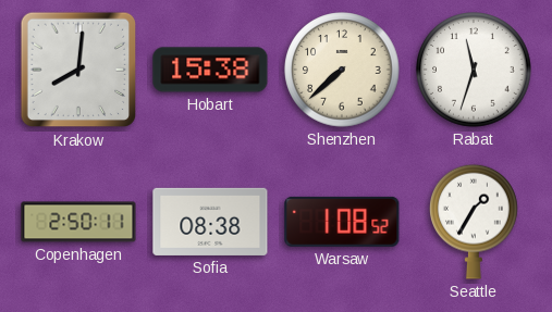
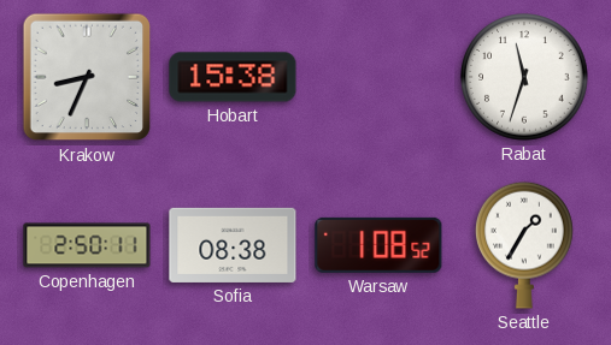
Krakow: 8:01 -> 8:34 (87, 77)
Shenzhen: 7:38 -> none (342, 70)
